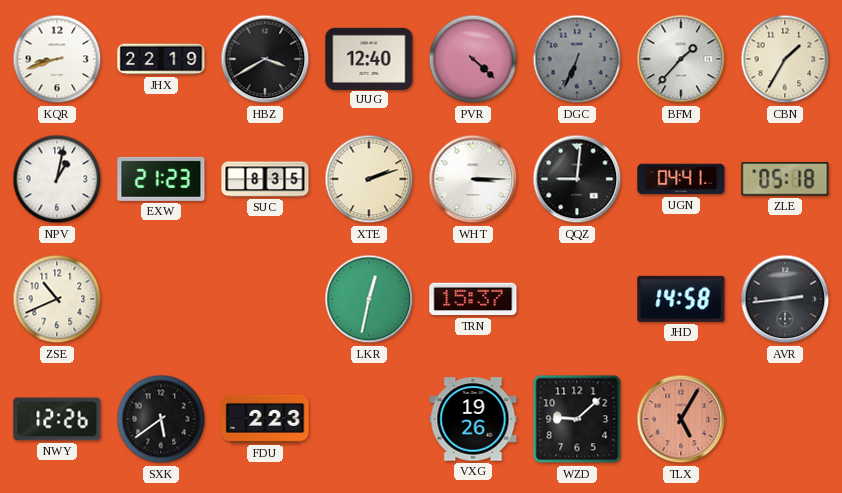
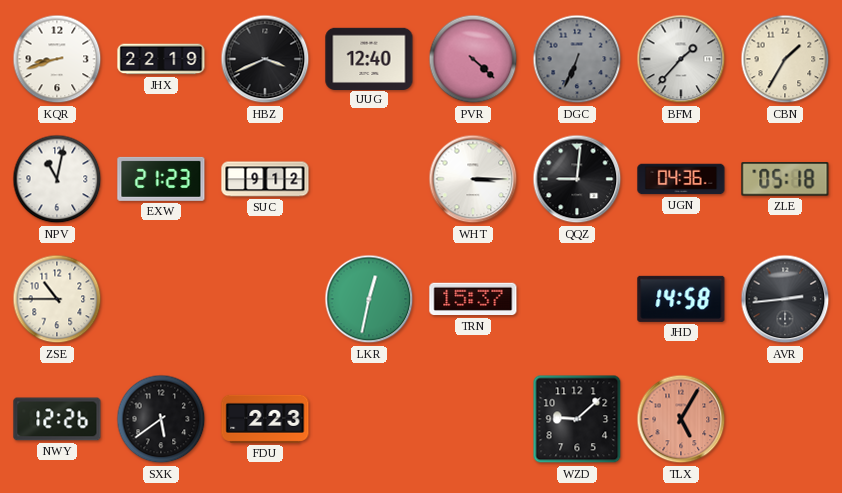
HBZ: 3:40 -> 3:41 (265, 59)
NPV: 1:02 -> 11:02 (57, 179)
SUC: 8:35 -> 9:12 (265, 179)
XTE: 2:12 -> none (369, 179)
UGN: 04:41 -> 04:36 (681, 179)
ZSE: 10:41 -> 10:45 (57, 299)
VXG: 19:26 -> none (473, 419)
